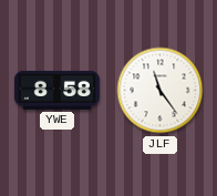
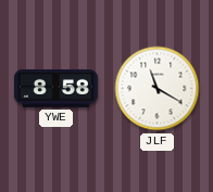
JLF: 11:24 -> 11:20 (158, 89)
